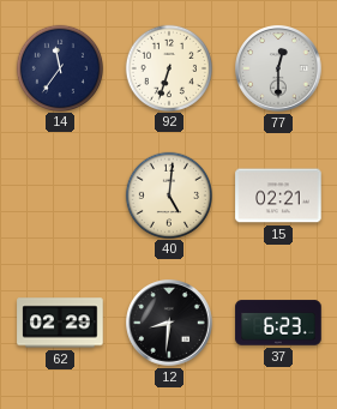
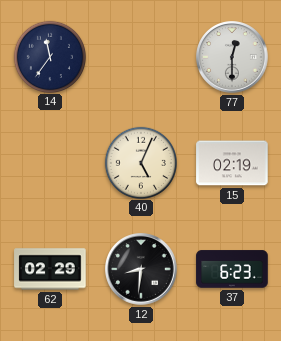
92: 6:33 -> none (168, 67)
40: 5:01 -> 5:04 (140, 162)
15: 02:21 -> 02:19 (232, 163)
